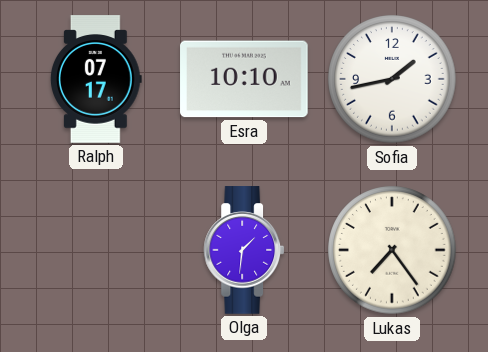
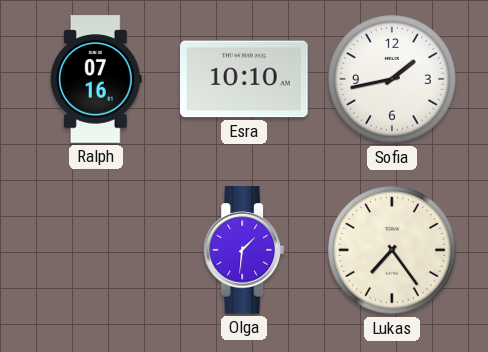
Ralph: 07:17 -> 07:16 (96, 79)
